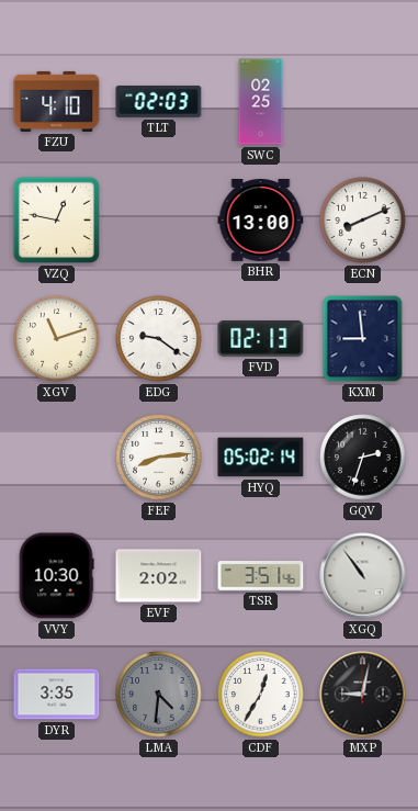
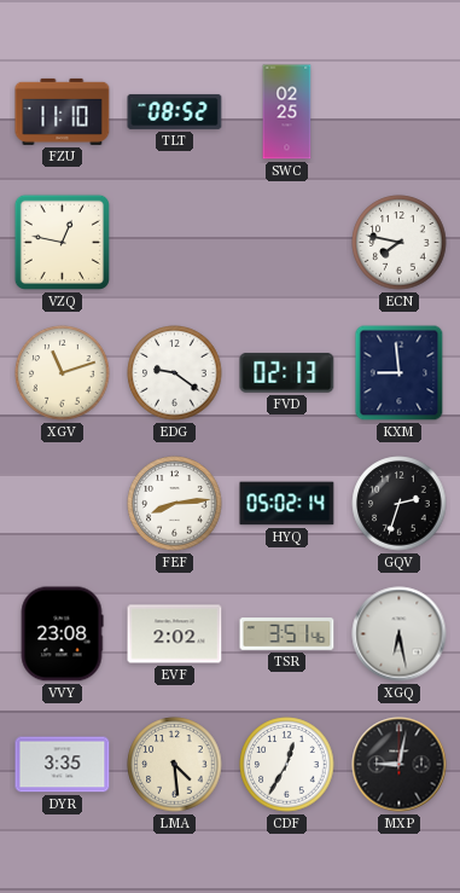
FZU: 4:10 -> 11:10 (63, 111)
TLT: 02:03 -> 08:52 (175, 111)
BHR: 13:00 -> none (261, 221)
ECN: 8:11 -> 7:47 (400, 243)
VVY: 10:30 -> 23:08 (62, 634)
XGQ: 10:54 -> 6:28 (400, 634)
LMA: 4:31 -> 4:29 (175, 765)
LMA dial: grey -> cream (175, 765)
